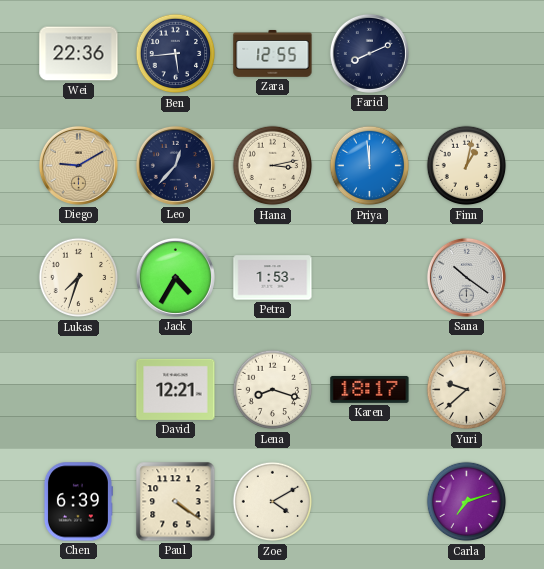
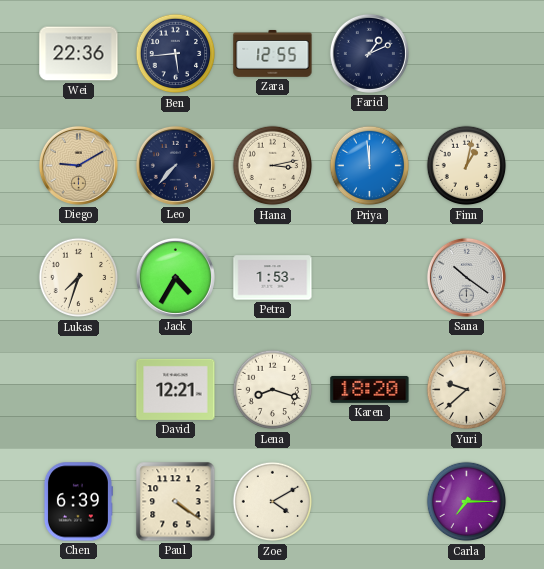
Farid: 8:11 -> 1:11 (369, 53)
Leo: 12:37 -> 7:37 (175, 165)
Karen: 18:17 -> 18:20 (370, 389)
Carla: 7:12 -> 7:15 (467, 502)
